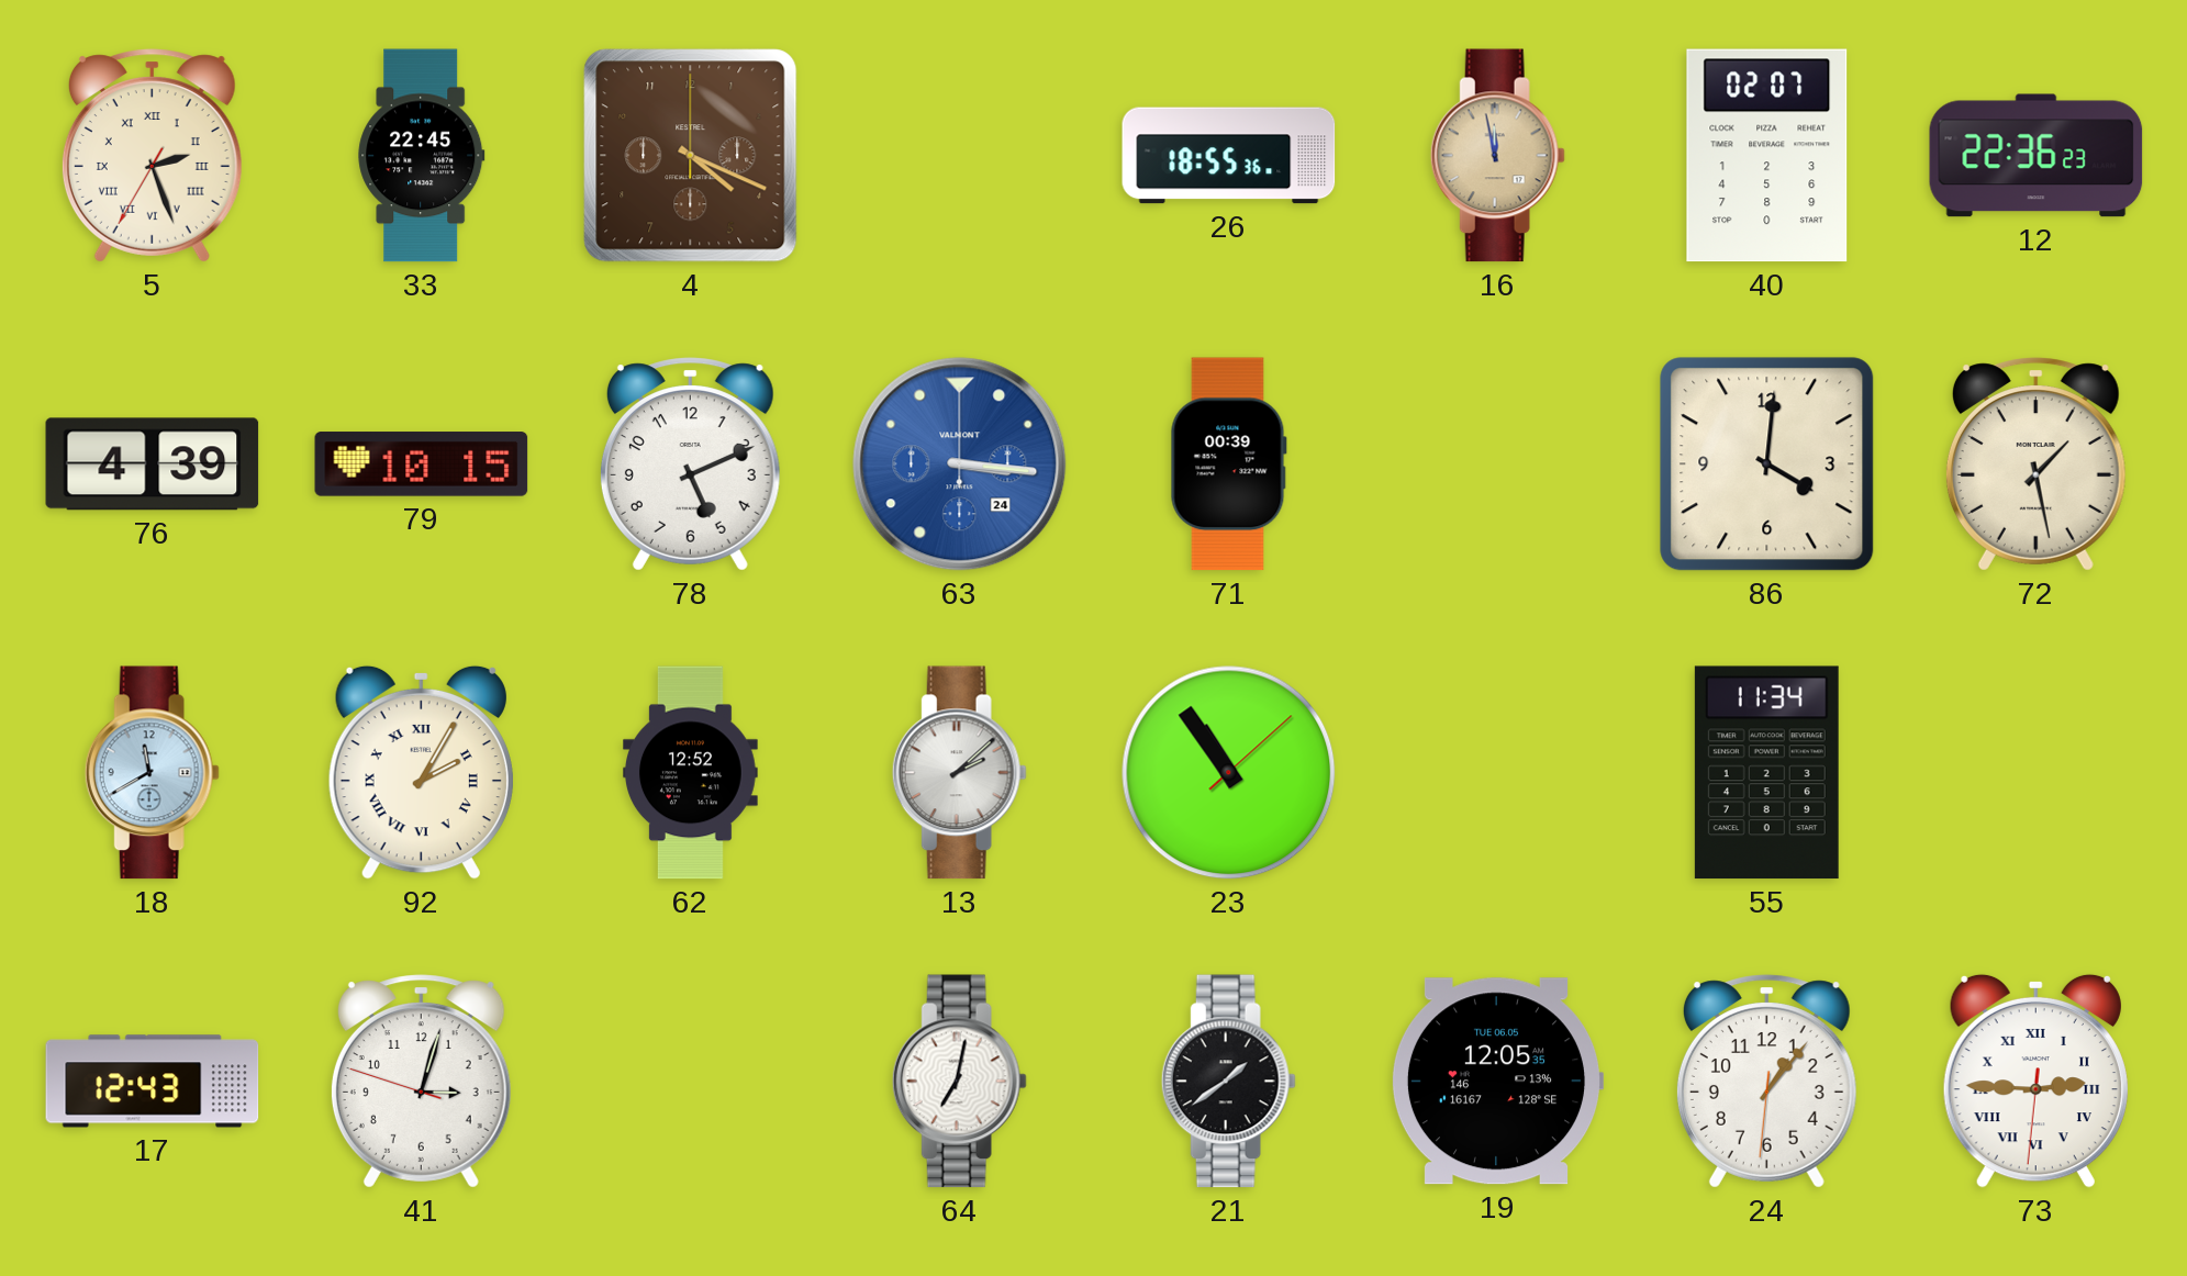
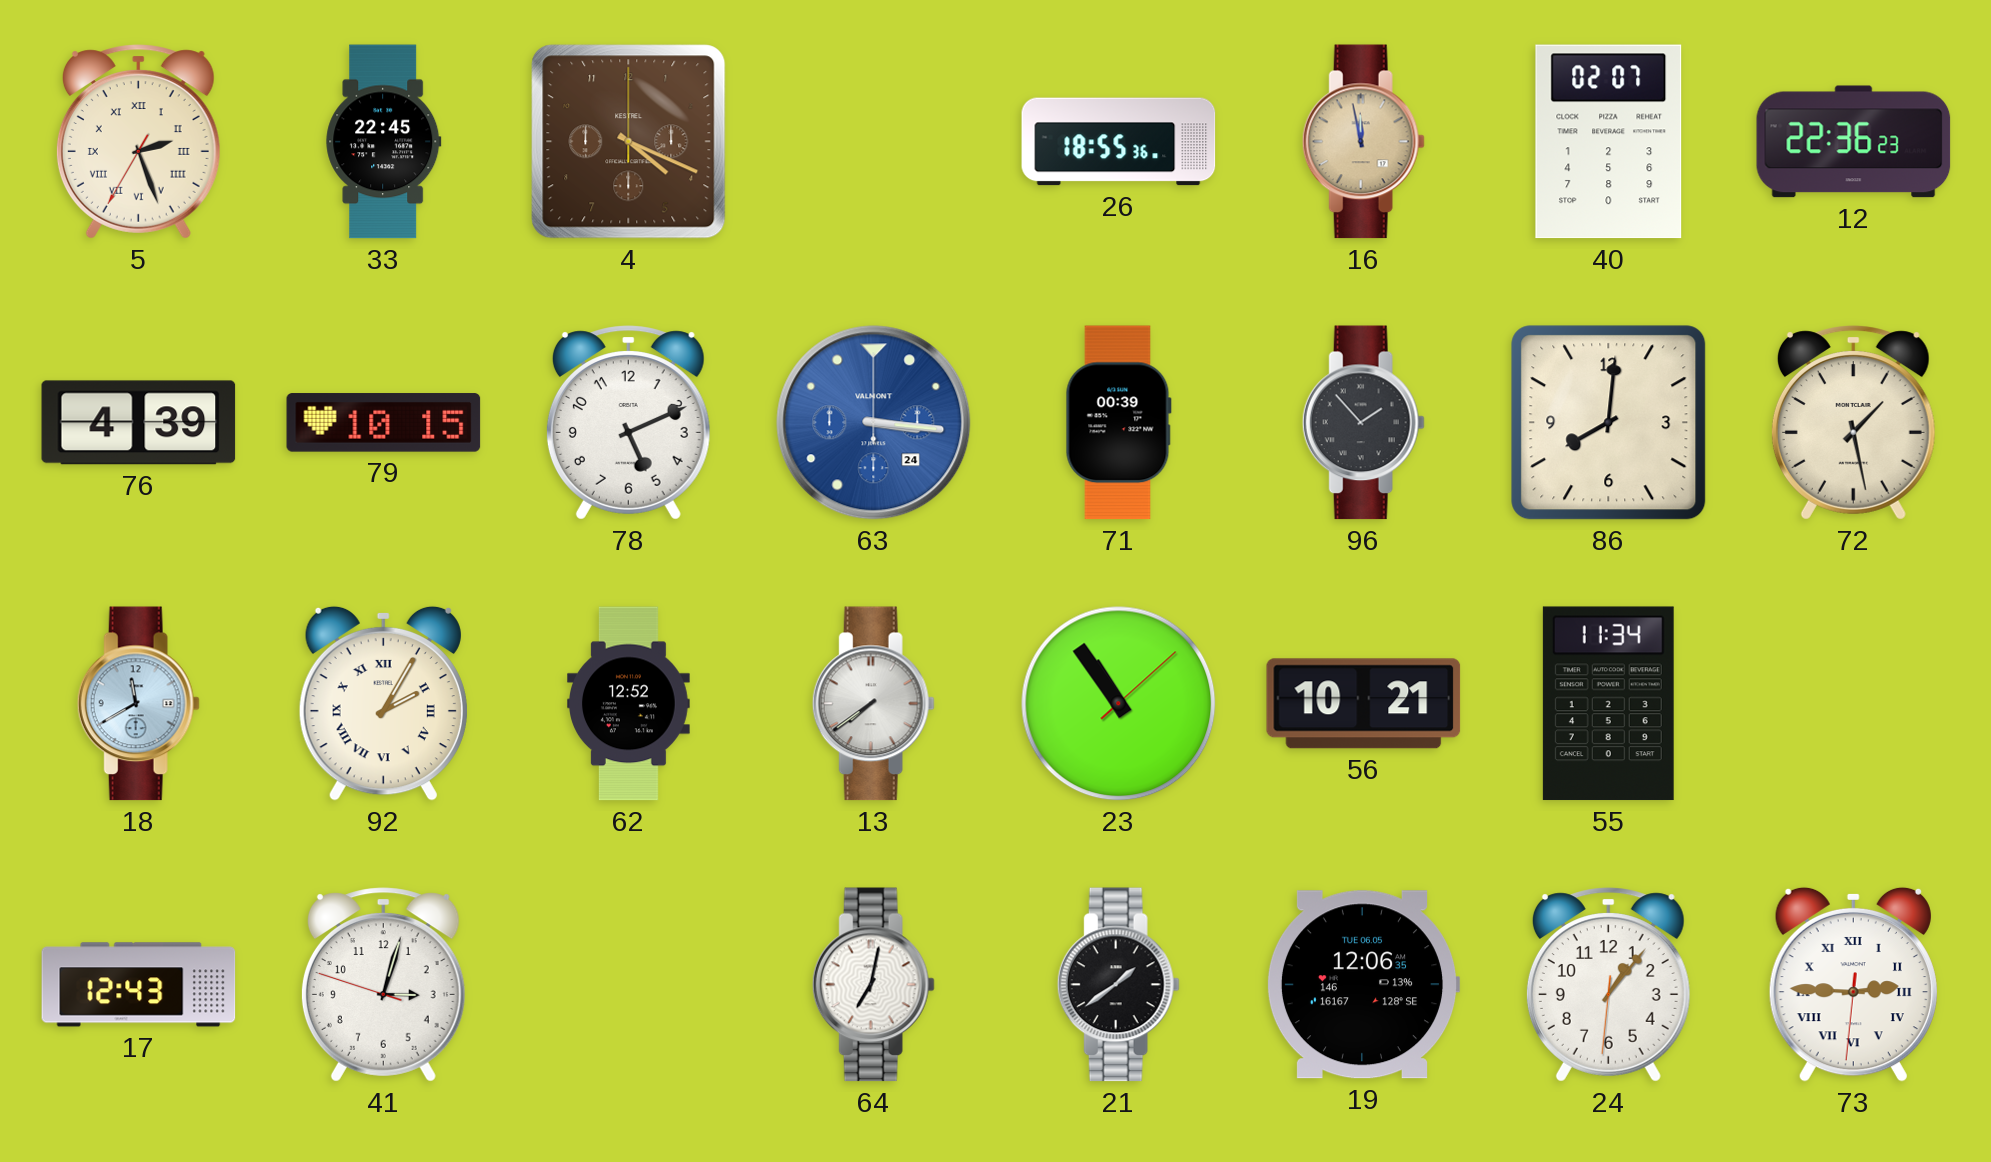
96: none -> 1:53 (1363, 423)
86: 4:01 -> 8:01 (1609, 423)
13: 2:08 -> 7:39 (873, 704)
56: none -> 10:21 (1364, 704)
19: 12:05 -> 12:06 (1363, 985)
